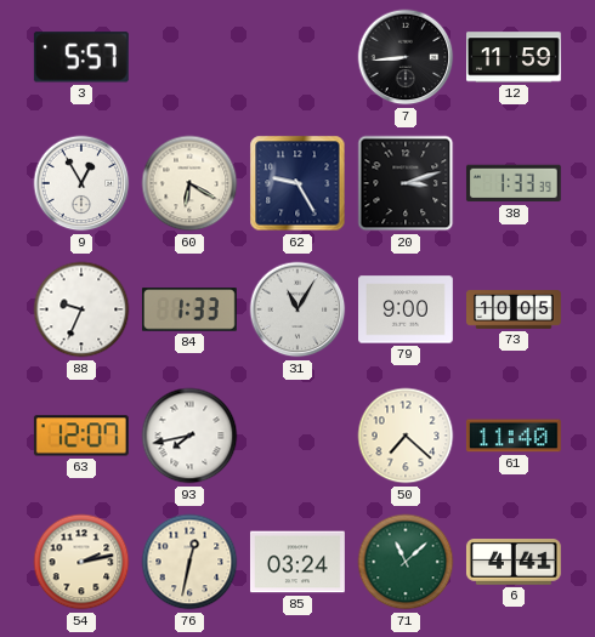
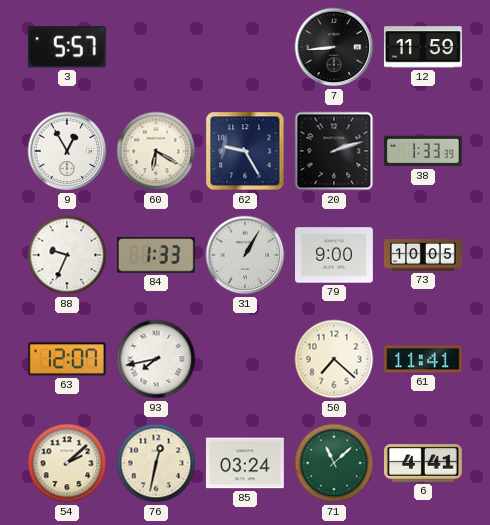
20: 3:12 -> 2:12 (334, 151)
31: 11:05 -> 1:05 (245, 255)
61: 11:40 -> 11:41 (423, 359)
54: 2:13 -> 2:08 (67, 463)
